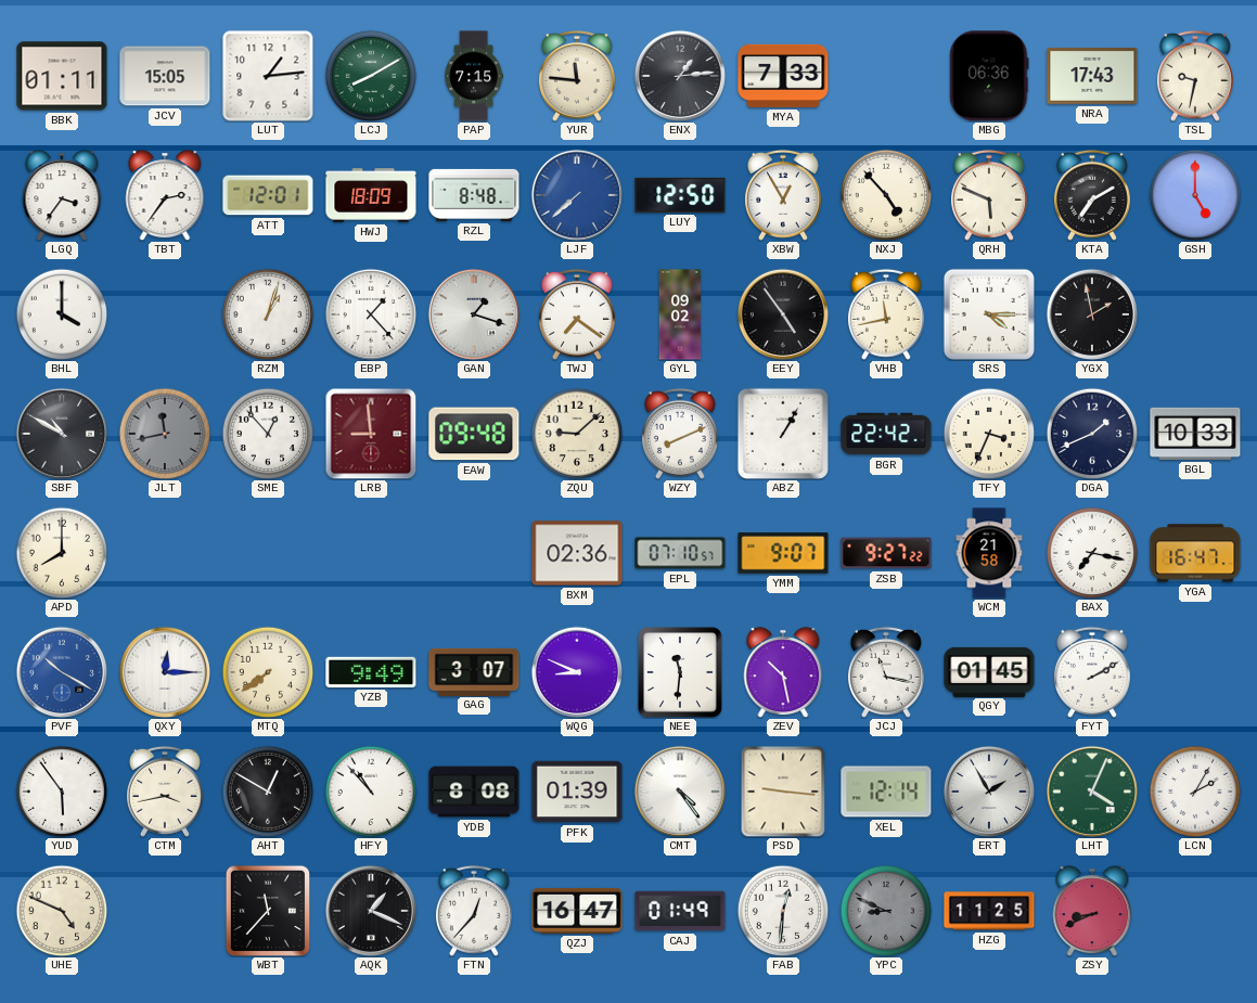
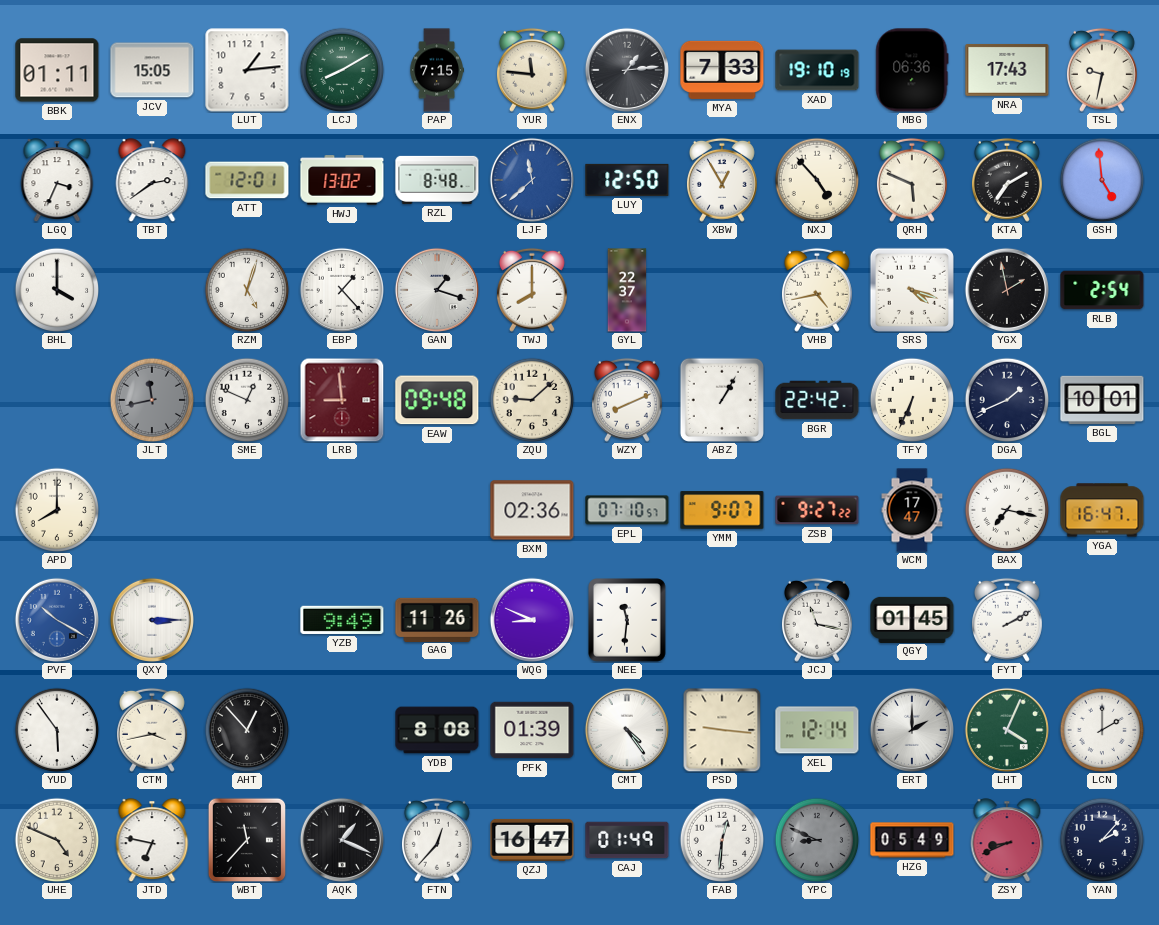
XAD: none -> 19:10 (817, 70)
LGQ: 3:36 -> 3:34 (57, 180)
TBT: 2:36 -> 2:39 (152, 180)
HWJ: 18:09 -> 13:02 (342, 180)
LJF: 7:38 -> 11:38 (532, 180)
GSH: 5:00 -> 4:59 (1102, 180)
RZM: 1:03 -> 5:03 (247, 290)
TWJ: 7:21 -> 8:00 (532, 290)
GYL: 09:02 -> 22:37 (627, 290)
EEY: 4:54 -> none (783, 314)
VHB: 11:43 -> 4:43 (817, 290)
SRS: 4:15 -> 4:18 (912, 290)
RLB: none -> 2:54 (1102, 290)
SBF: 10:50 -> none (62, 434)
SME: 12:53 -> 12:49 (247, 400)
TFY: 3:34 -> 6:34 (912, 400)
BGL: 10:33 -> 10:01 (1102, 400)
WCM: 21:58 -> 17:47 (912, 510)
QXY: 12:15 -> 3:15 (152, 620)
MTQ: 7:39 -> none (268, 672)
GAG: 3:07 -> 11:26 (437, 619)
ZEV: 10:28 -> none (783, 672)
AHT: 12:50 -> 12:53 (247, 730)
HFY: 10:53 -> none (371, 792)
ERT: 1:55 -> 2:00 (912, 730)
LCN: 2:05 -> 2:00 (1102, 730)
JTD: none -> 6:47 (152, 840)
HZG: 11:25 -> 05:49 (912, 840)
YAN: none -> 2:07 (1102, 840)
